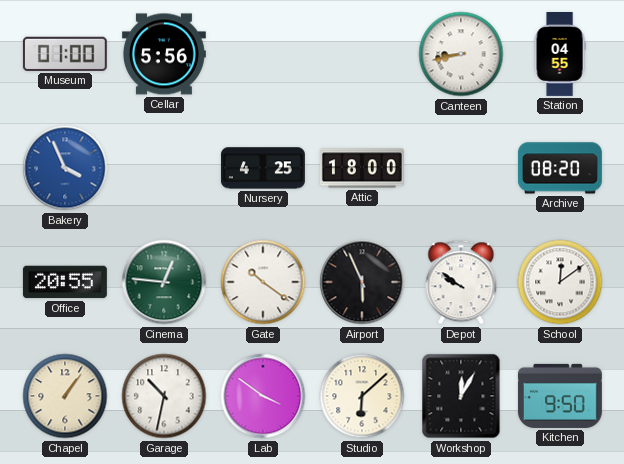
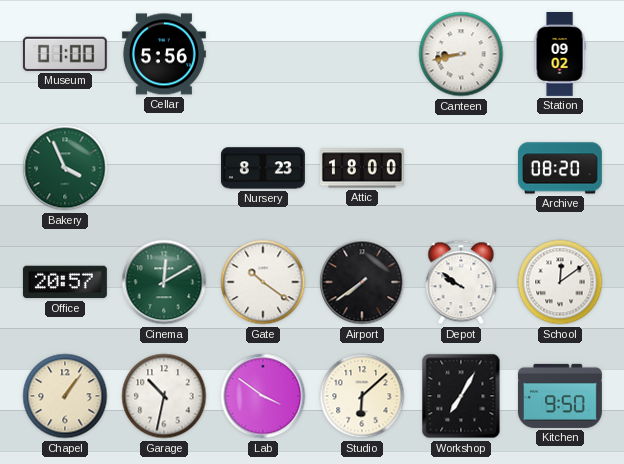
Station: 04:55 -> 09:02 (560, 55)
Bakery dial: blue -> green (65, 168)
Nursery: 4:25 -> 8:23 (263, 168)
Office: 20:55 -> 20:57 (65, 282)
Cinema: 12:46 -> 12:10 (164, 282)
Airport: 5:56 -> 7:39 (362, 282)
Workshop: 12:05 -> 7:05 (461, 396)
